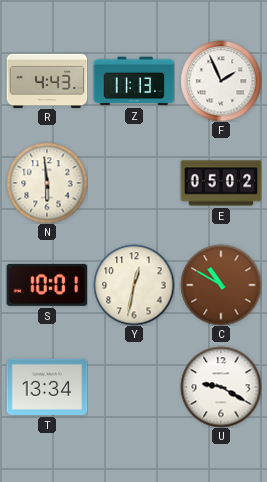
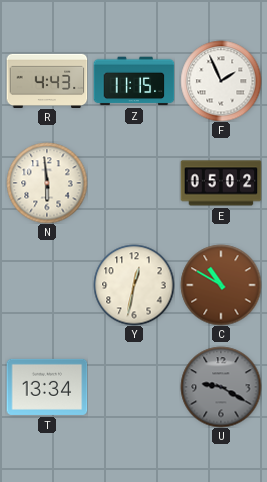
Z: 11:13 -> 11:15 (134, 81)
S: 10:01 -> none (47, 285)
U dial: white -> grey (221, 387)
